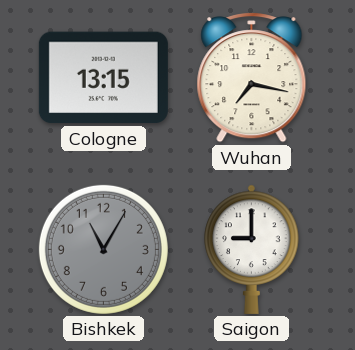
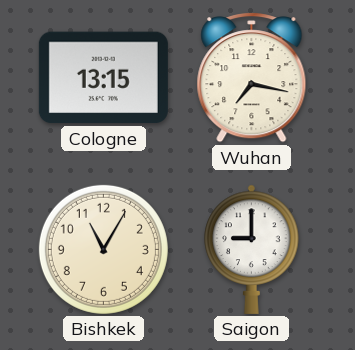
Bishkek dial: grey -> cream (103, 249)
